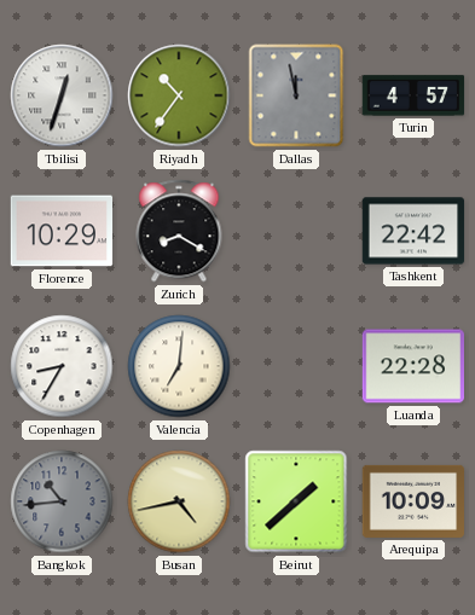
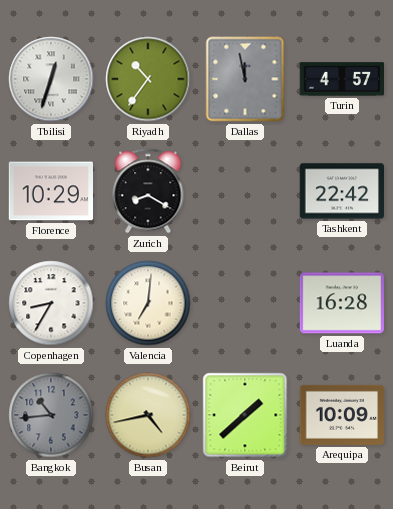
Luanda: 22:28 -> 16:28 (342, 303)
